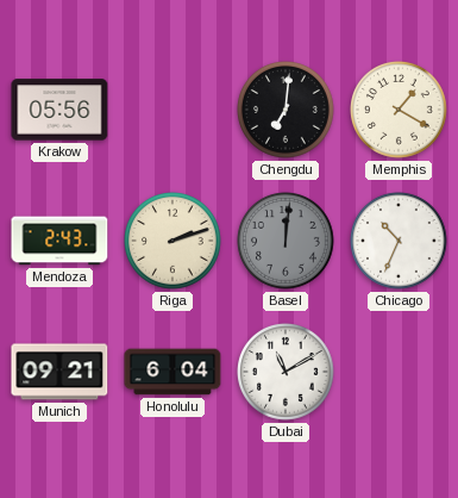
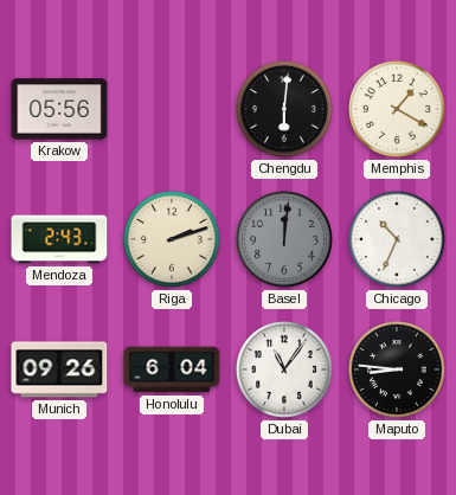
Chengdu: 7:01 -> 6:01 (285, 110)
Munich: 09:21 -> 09:26 (59, 369)
Dubai: 11:10 -> 11:06 (285, 371)
Maputo: none -> 8:46 (398, 371)
